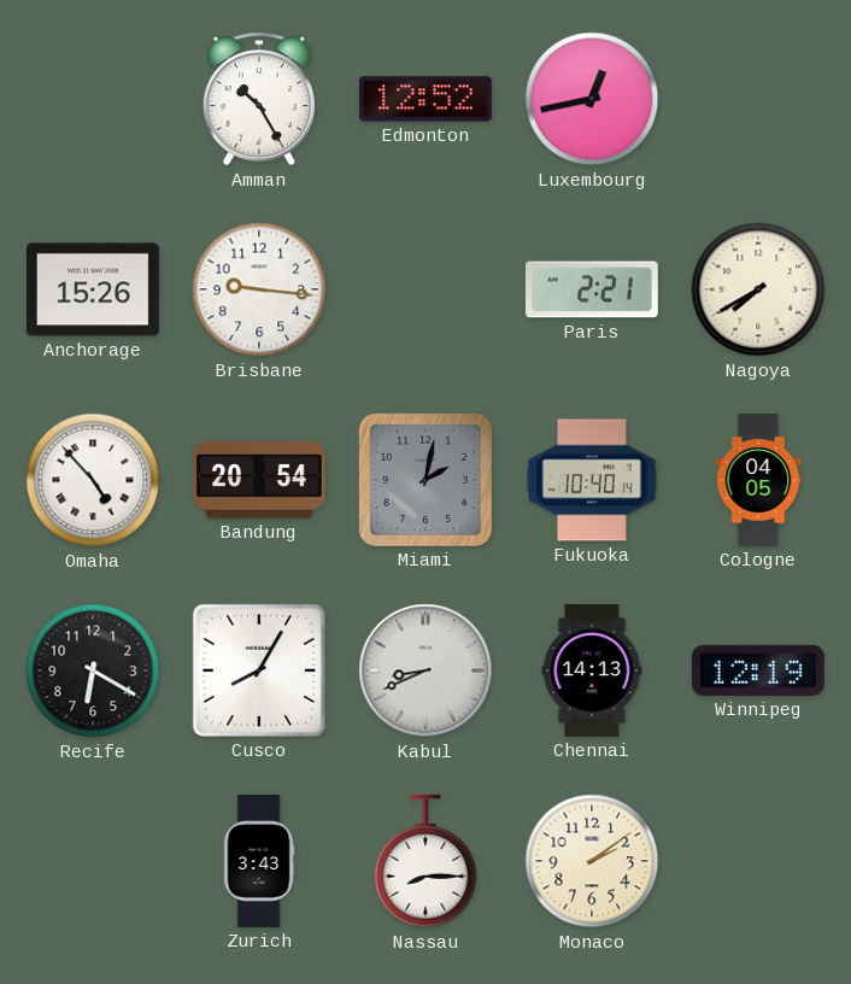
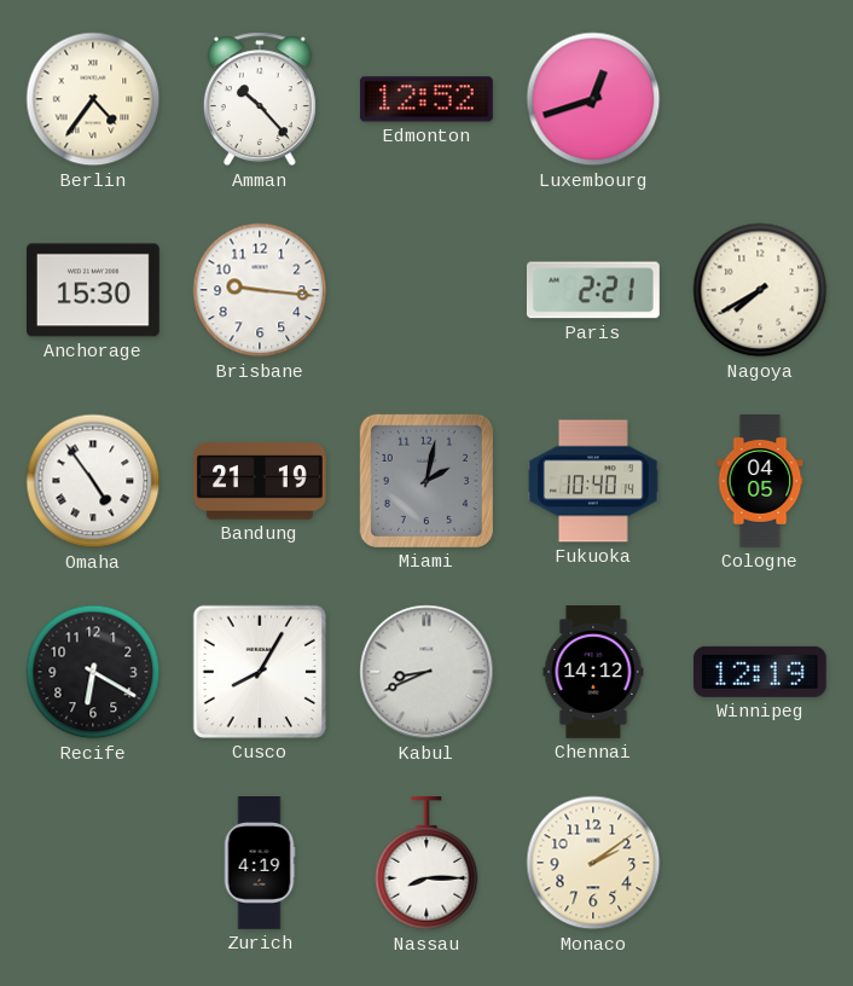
Berlin: none -> 4:36 (93, 99)
Amman: 10:25 -> 10:23 (260, 99)
Luxembourg: 12:43 -> 12:42 (593, 99)
Anchorage: 15:26 -> 15:30 (93, 290)
Omaha: 4:53 -> 4:54 (93, 481)
Bandung: 20:54 -> 21:19 (260, 481)
Chennai: 14:13 -> 14:12 (593, 673)
Zurich: 3:43 -> 4:19 (260, 864)
